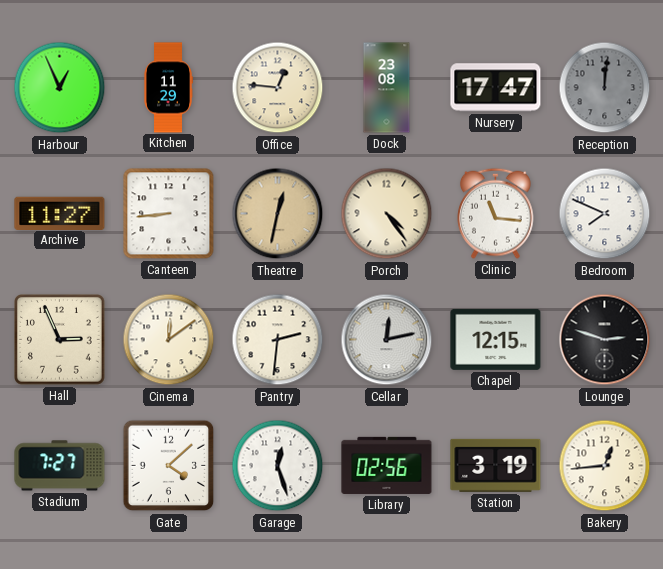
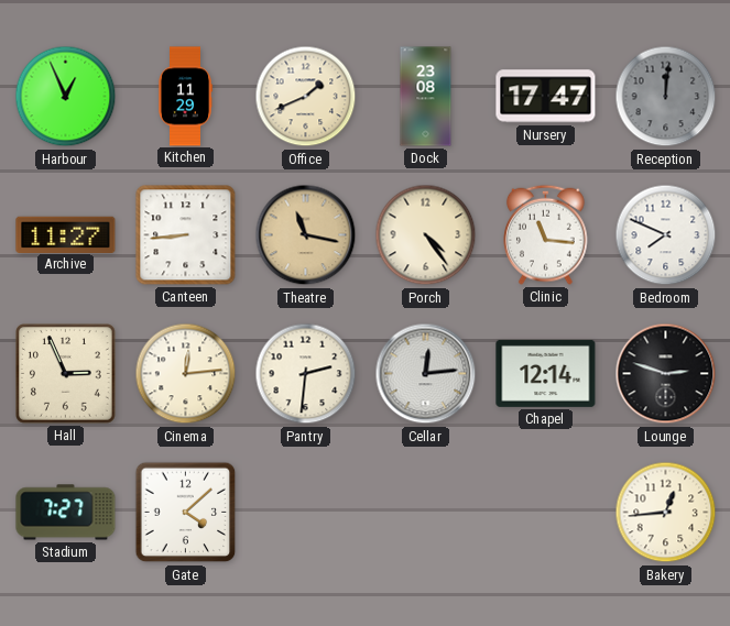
Office: 12:46 -> 1:41 (306, 97)
Theatre: 12:32 -> 11:17 (306, 235)
Cinema: 12:09 -> 12:14 (186, 374)
Cellar: 12:13 -> 12:14 (426, 374)
Chapel: 12:15 -> 12:14 (546, 373)
Garage: 12:27 -> none (278, 466)
Library: 02:56 -> none (387, 465)
Station: 3:19 -> none (496, 465)
